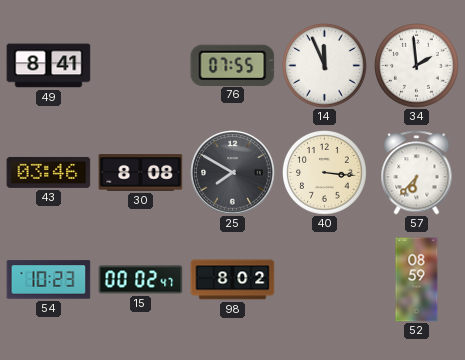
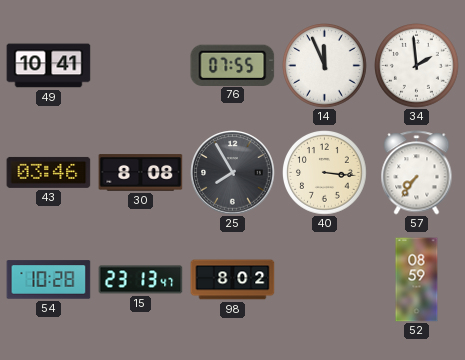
49: 8:41 -> 10:41 (49, 66)
25: 7:50 -> 7:55 (233, 173)
57: 6:37 -> 7:36 (417, 173)
54: 10:23 -> 10:28 (49, 280)
15: 00:02 -> 23:13 (141, 280)
